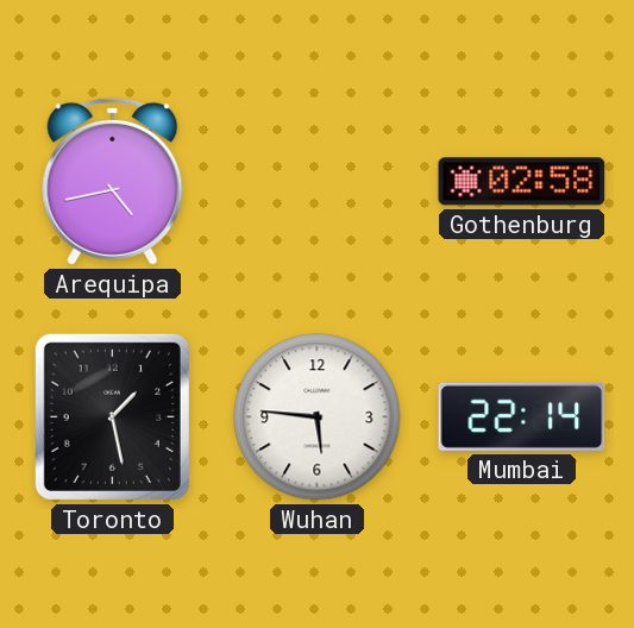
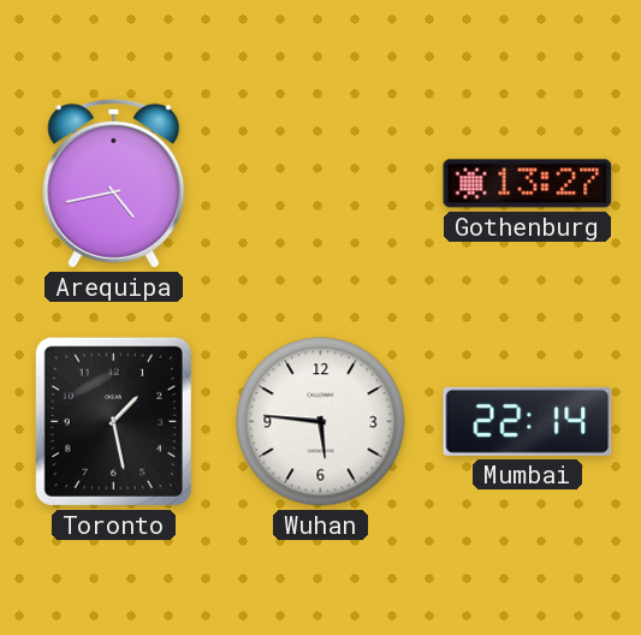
Gothenburg: 02:58 -> 13:27 (528, 184)
